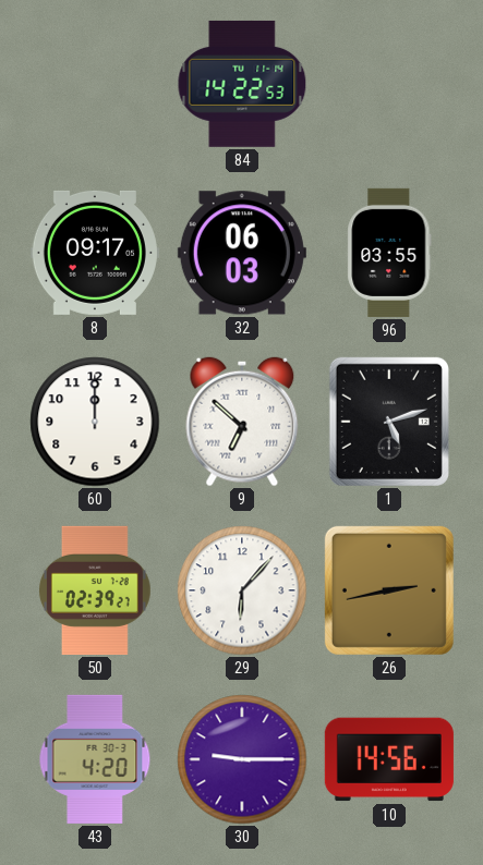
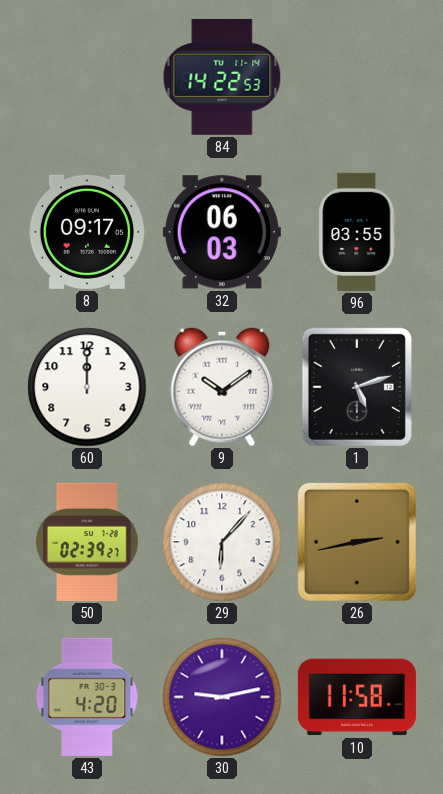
9: 6:52 -> 10:09 (222, 387)
30: 9:15 -> 9:13 (222, 697)
10: 14:56 -> 11:58 (357, 697)
